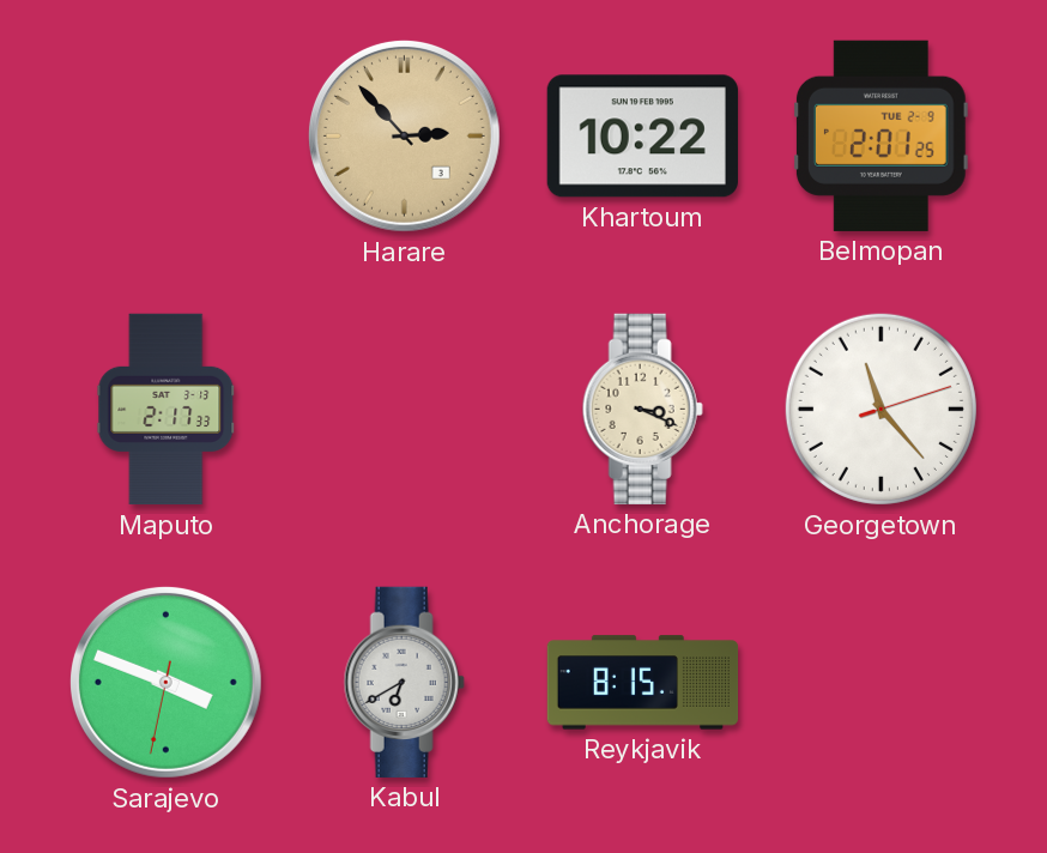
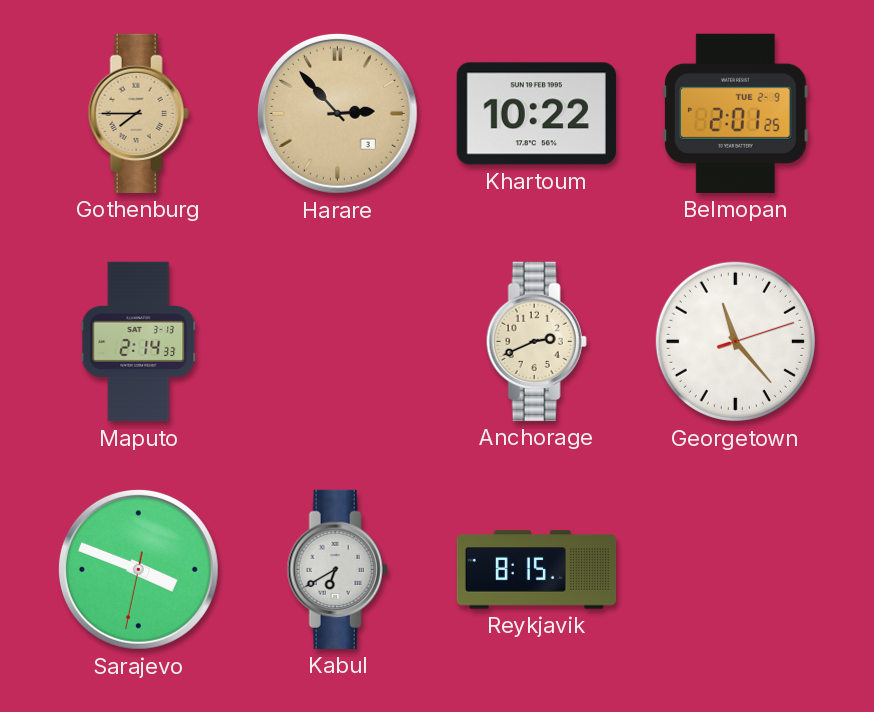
Gothenburg: none -> 7:45 (138, 113)
Maputo: 2:17 -> 2:14 (139, 342)
Anchorage: 3:19 -> 2:41 (536, 341)
